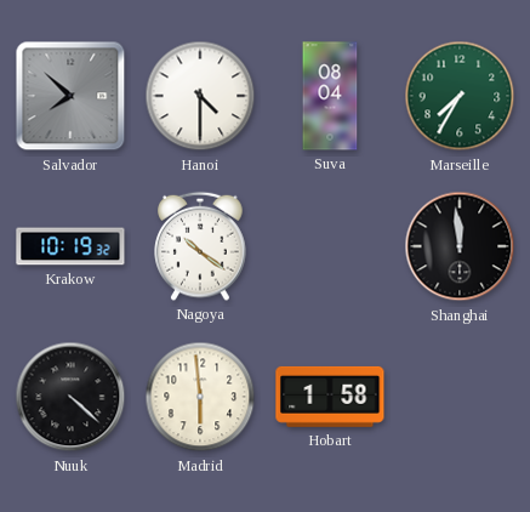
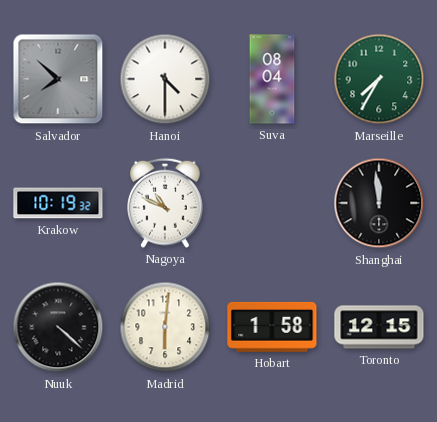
Nagoya: 10:21 -> 10:49 (165, 203)
Madrid: 5:59 -> 6:01 (165, 327)
Toronto: none -> 12:15 (379, 327)
